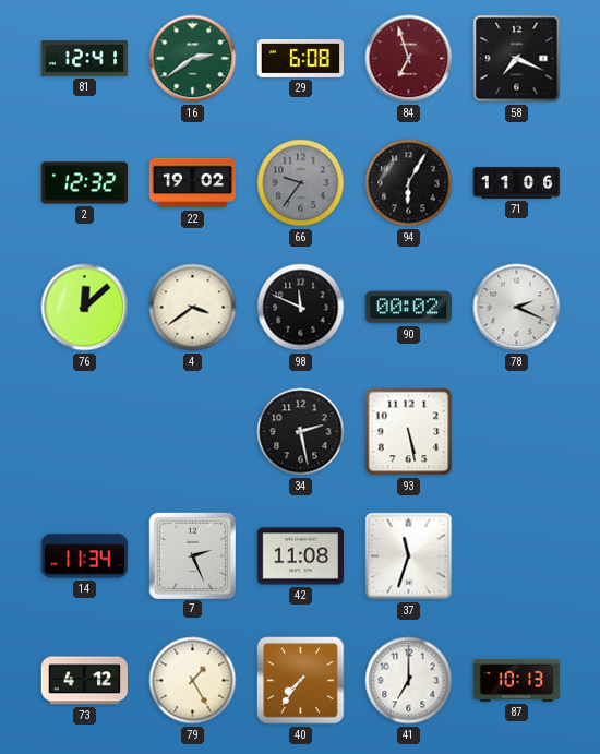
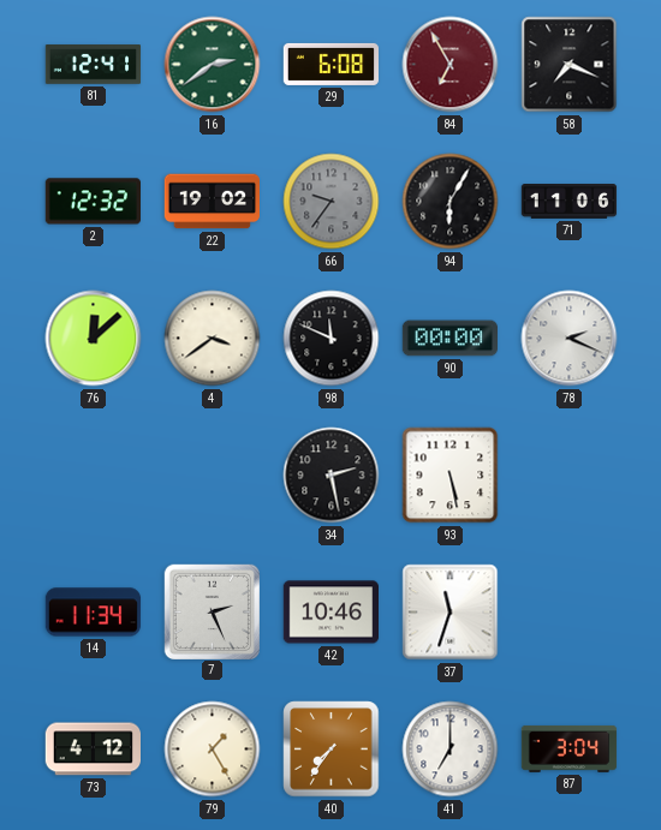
84: 6:57 -> 6:55 (451, 65)
90: 00:02 -> 00:00 (449, 339)
42: 11:08 -> 10:46 (332, 613)
87: 10:13 -> 3:04 (570, 748)
